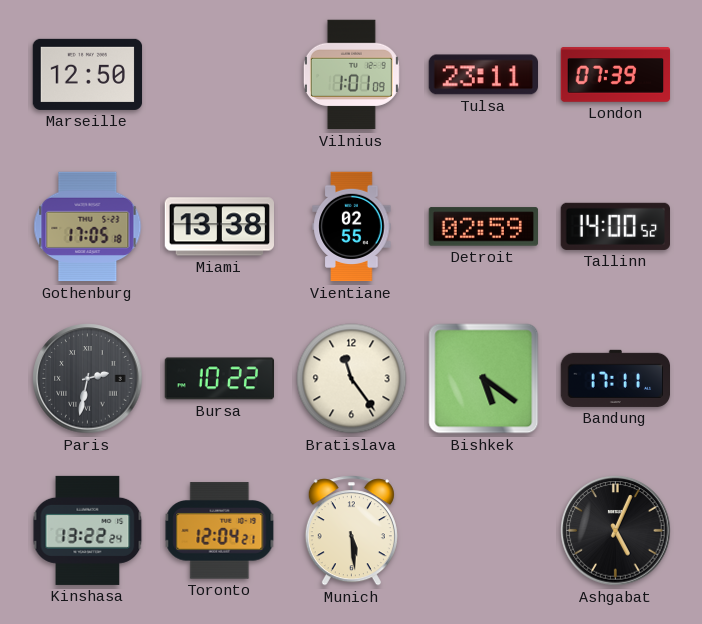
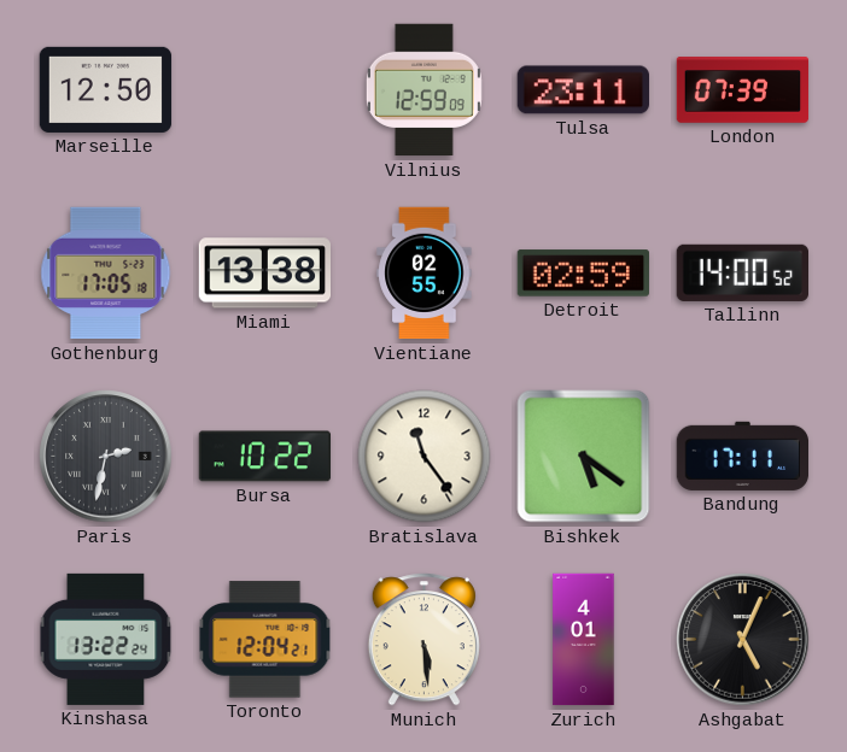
Vilnius: 1:01 -> 12:59 (423, 90)
Zurich: none -> 4:01 (584, 640)
